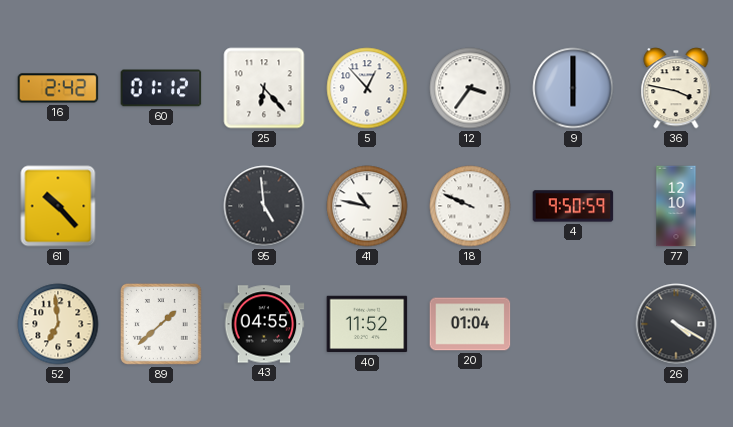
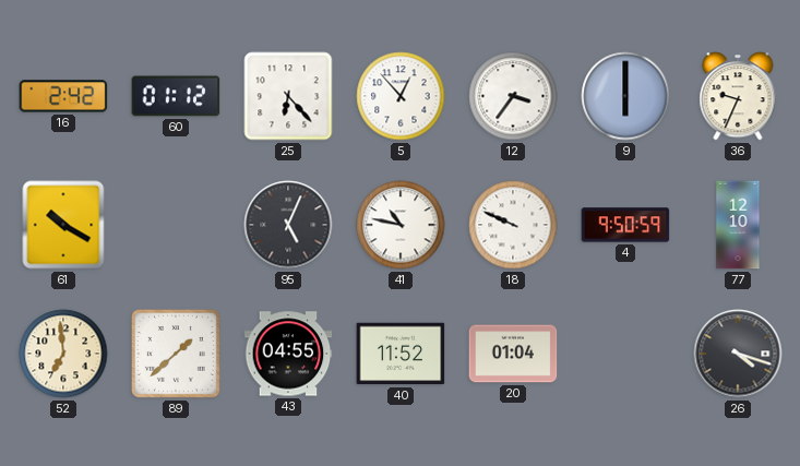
36: 3:47 -> 9:34 (738, 96)
61: 10:23 -> 10:20 (63, 225)
95: 4:59 -> 5:04 (288, 225)
26: 4:20 -> 4:18 (738, 354)
